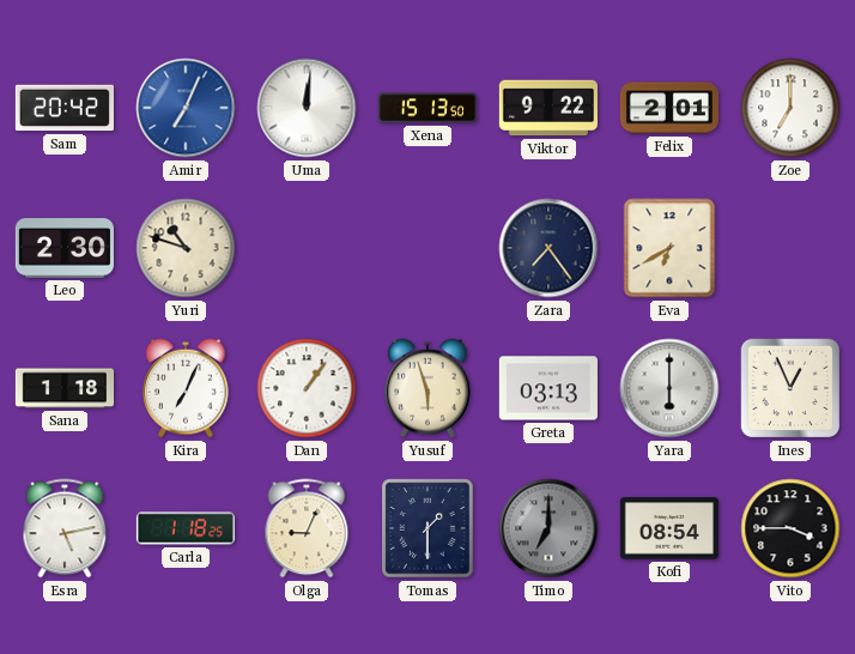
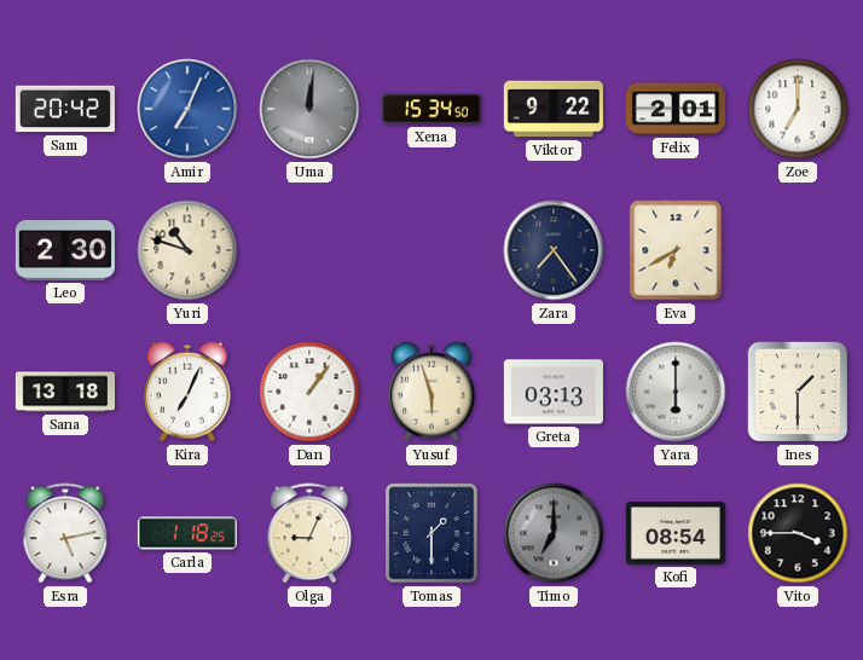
Uma dial: white -> grey (309, 109)
Xena: 15:13 -> 15:34 (431, 109)
Sana: 1:18 -> 13:18 (64, 392)
Ines: 12:56 -> 1:30 (798, 392)
